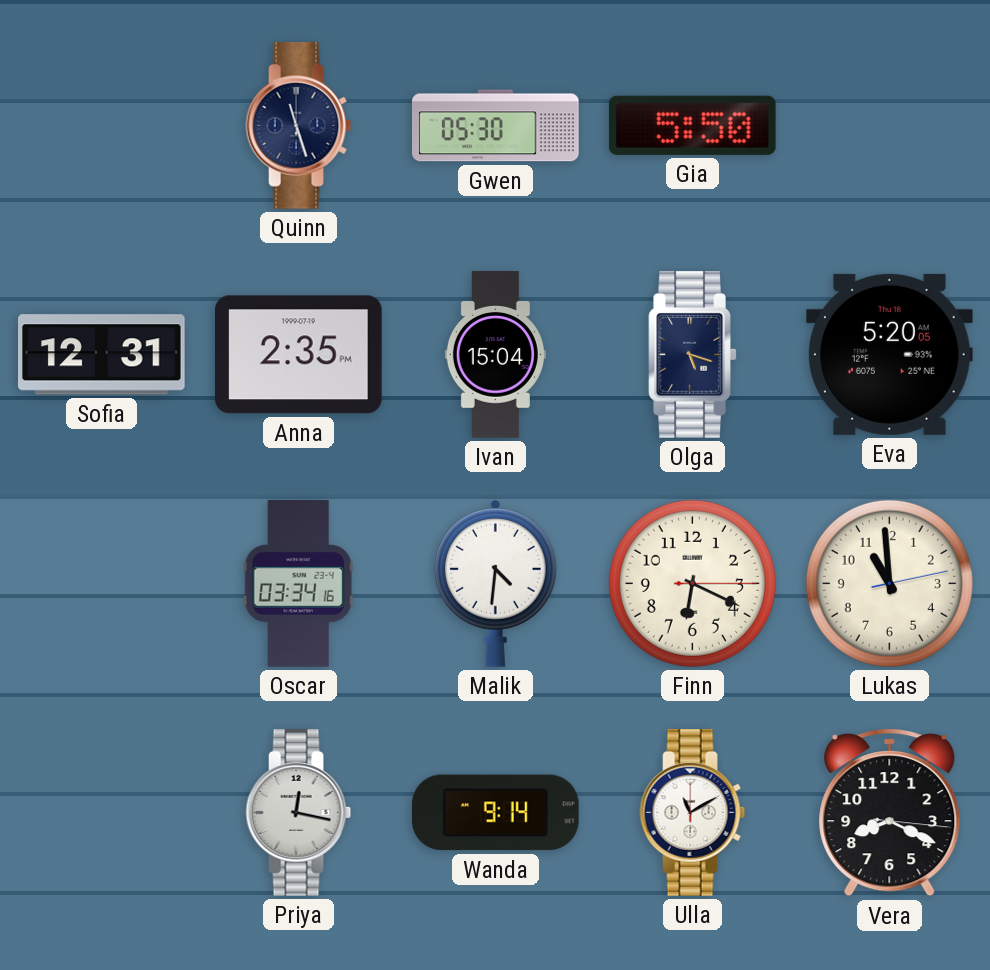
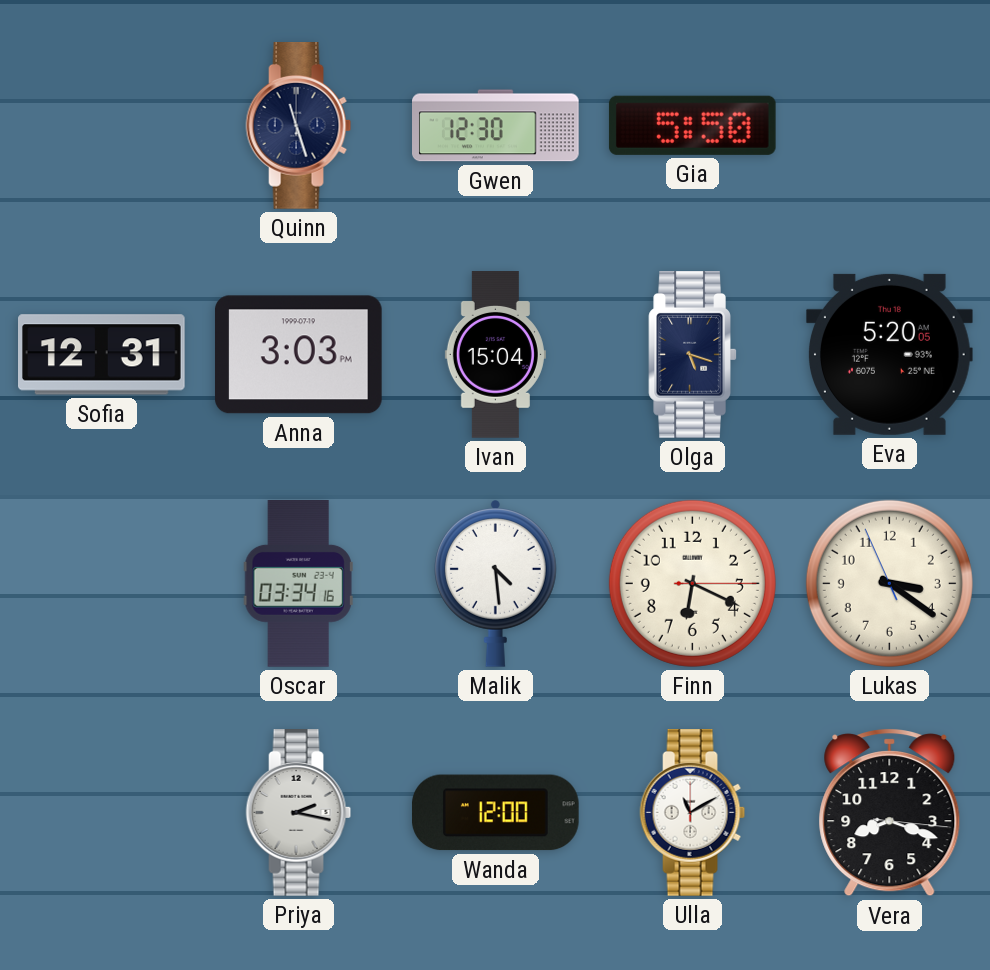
Gwen: 05:30 -> 12:30 (496, 126)
Anna: 2:35 -> 3:03 (298, 355)
Malik: 4:31 -> 4:29 (495, 583)
Lukas: 10:59 -> 3:20 (889, 583)
Priya: 12:17 -> 2:17 (299, 813)
Wanda: 9:14 -> 12:00 (495, 813)
Vera: 8:19 -> 8:18 (890, 813)
